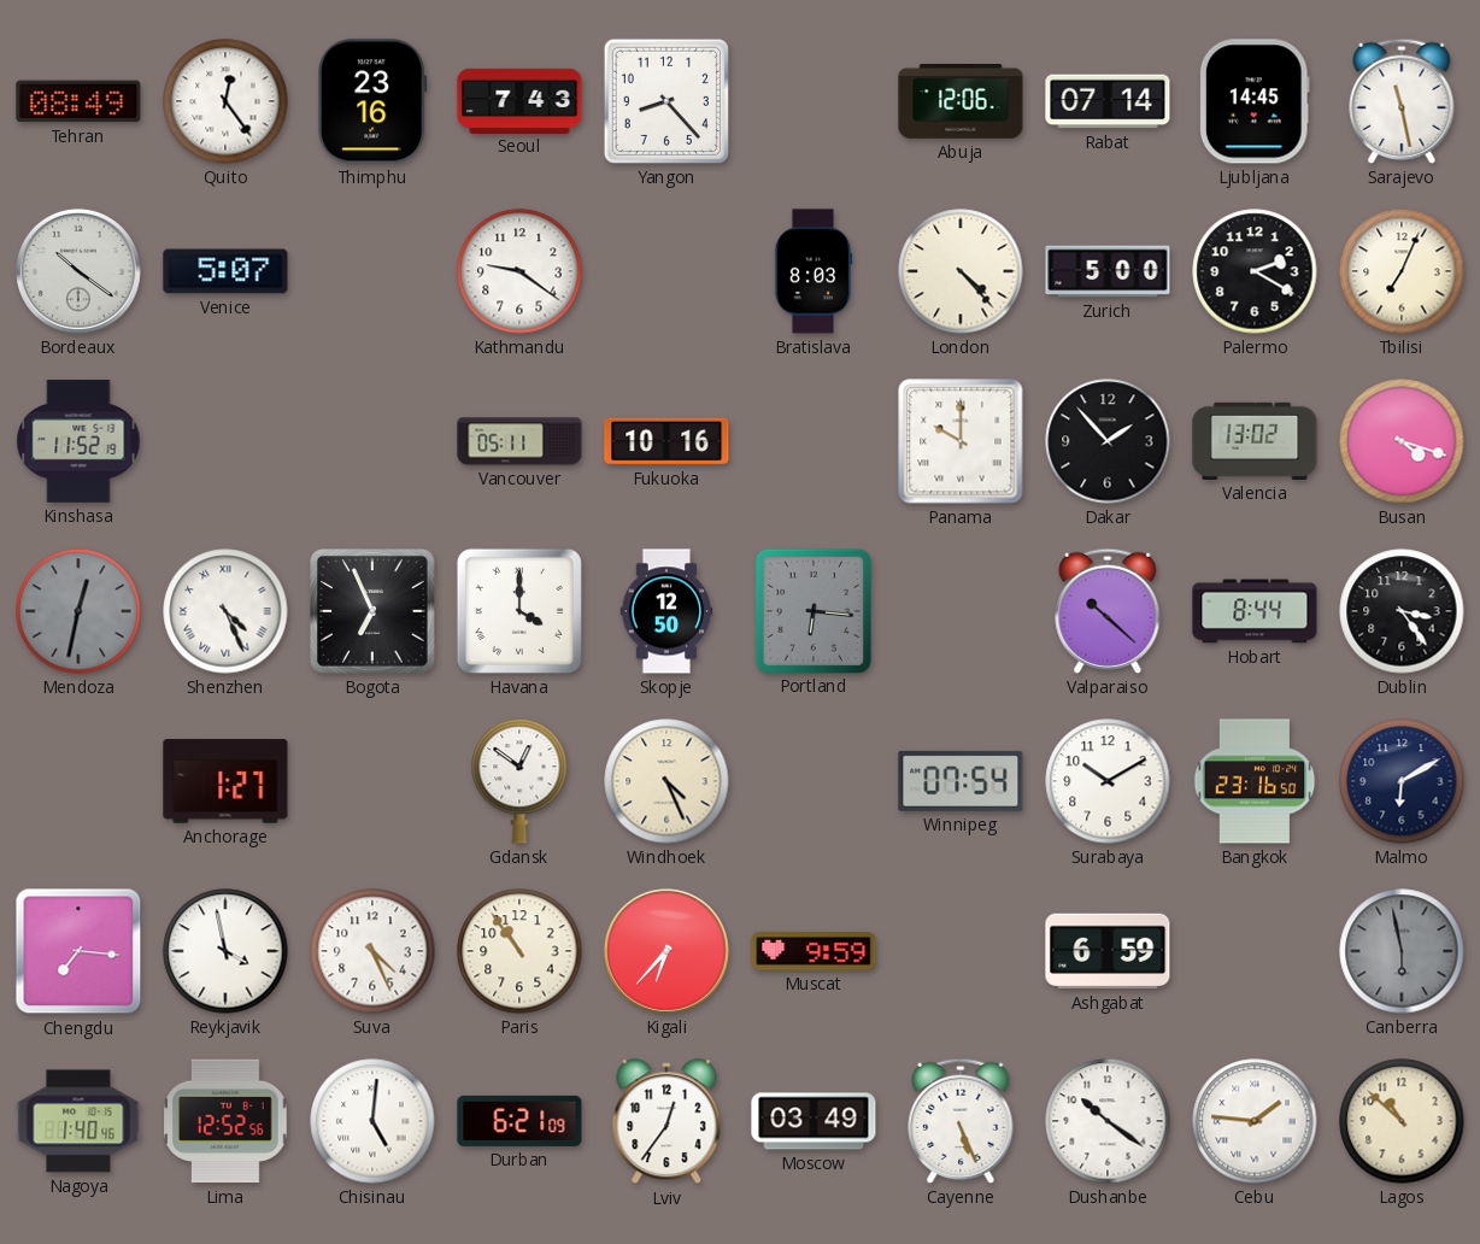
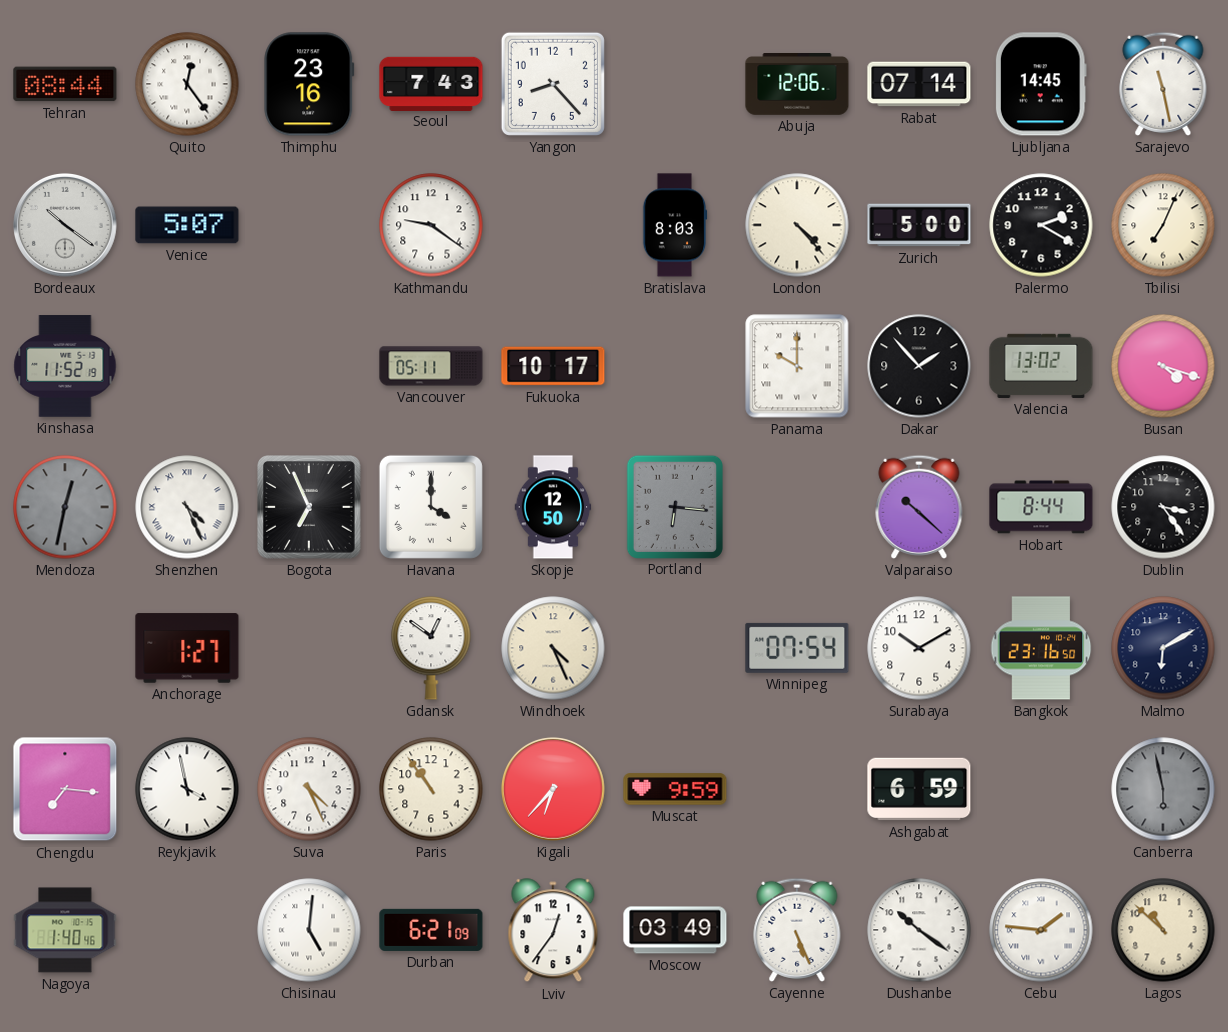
Tehran: 08:49 -> 08:44 (65, 84)
Fukuoka: 10:16 -> 10:17 (553, 366)
Lima: 12:52 -> none (225, 1121)
